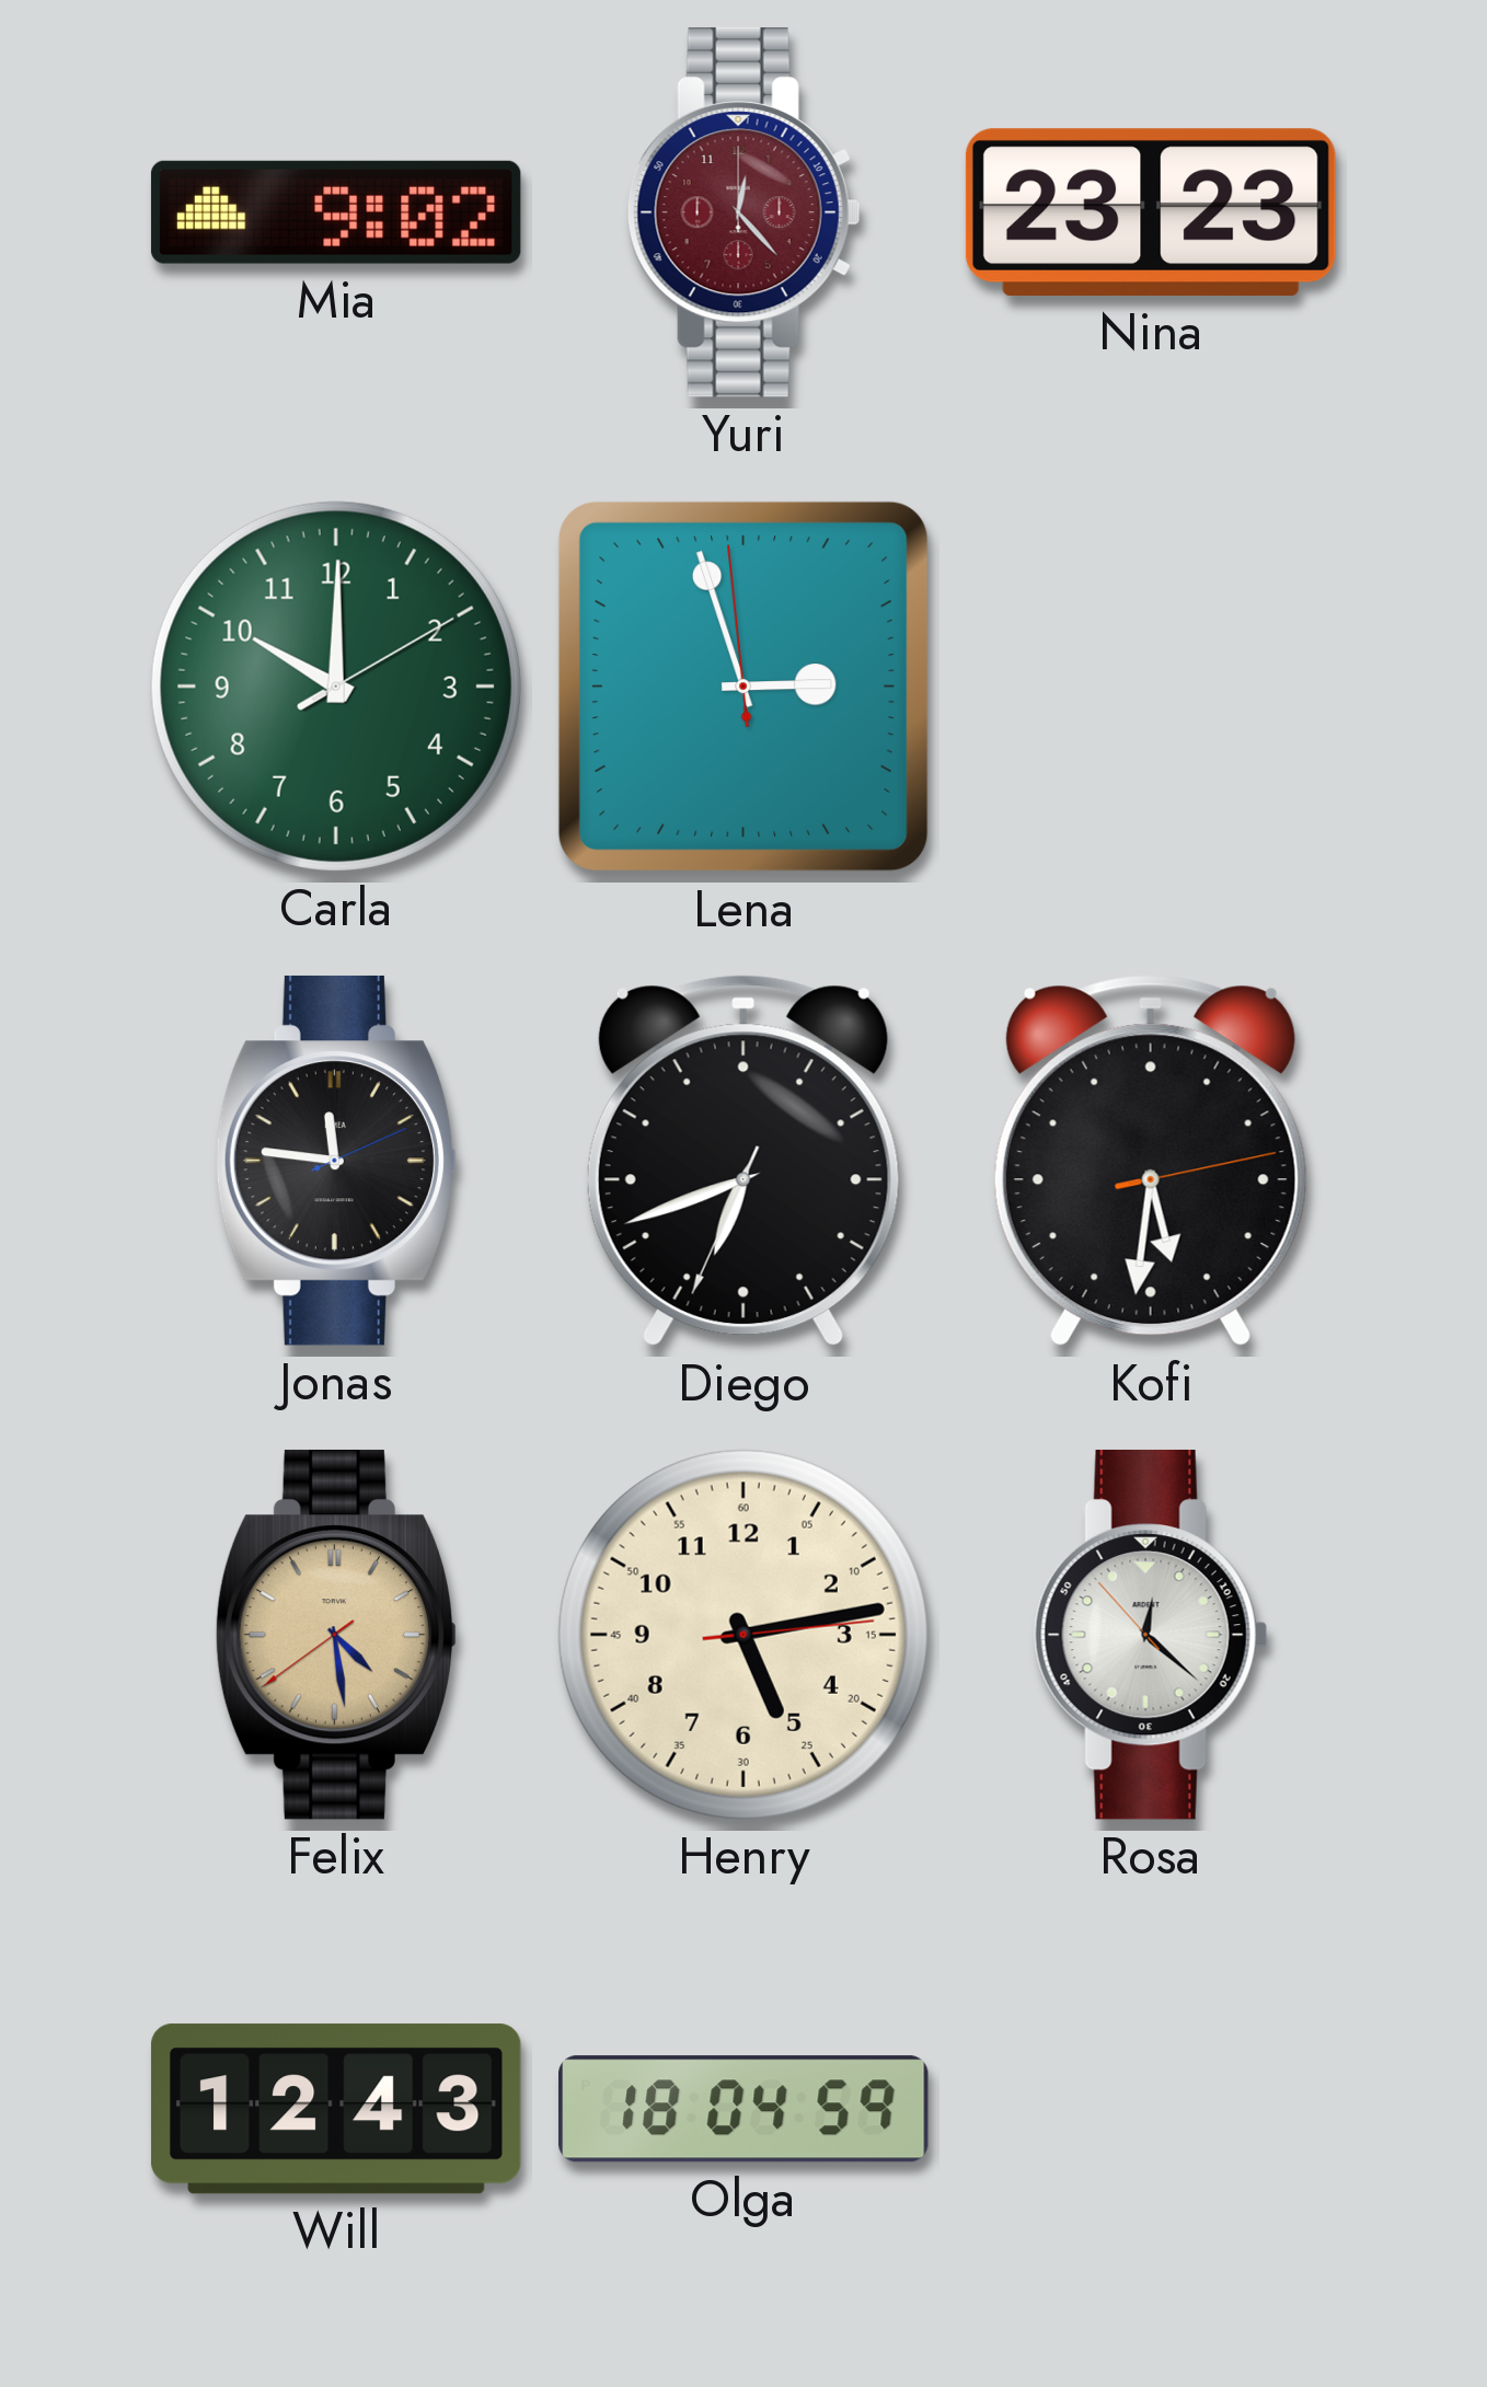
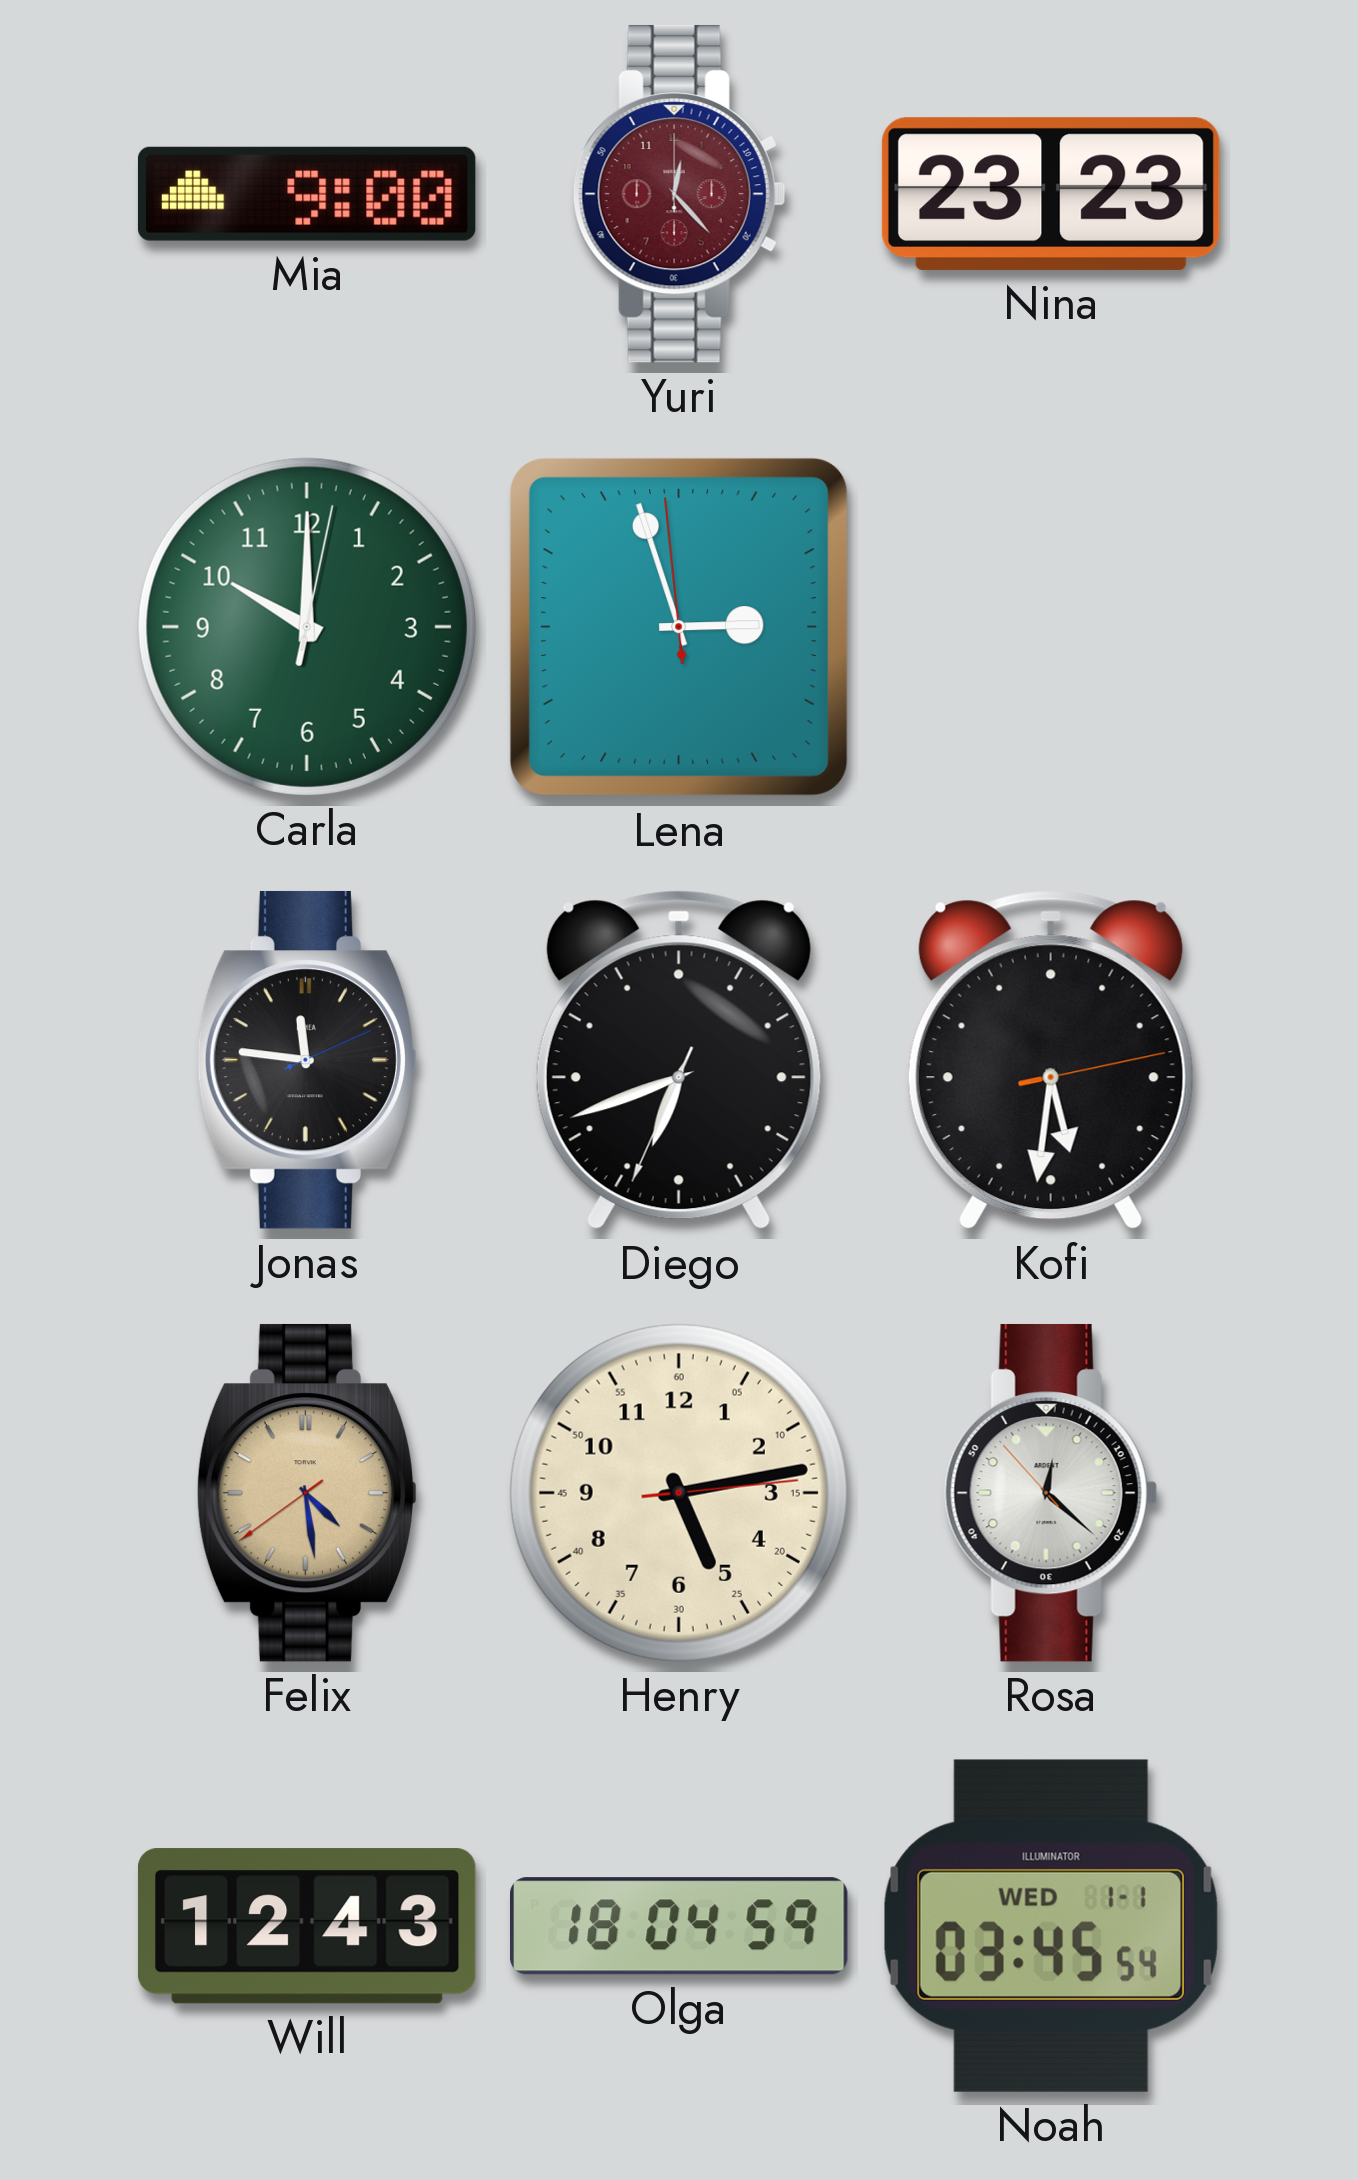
Mia: 9:02 -> 9:00 (307, 194)
Carla: 10:00:10 -> 10:00:02 (307, 627)
Noah: none -> 03:45 (1051, 1926)
